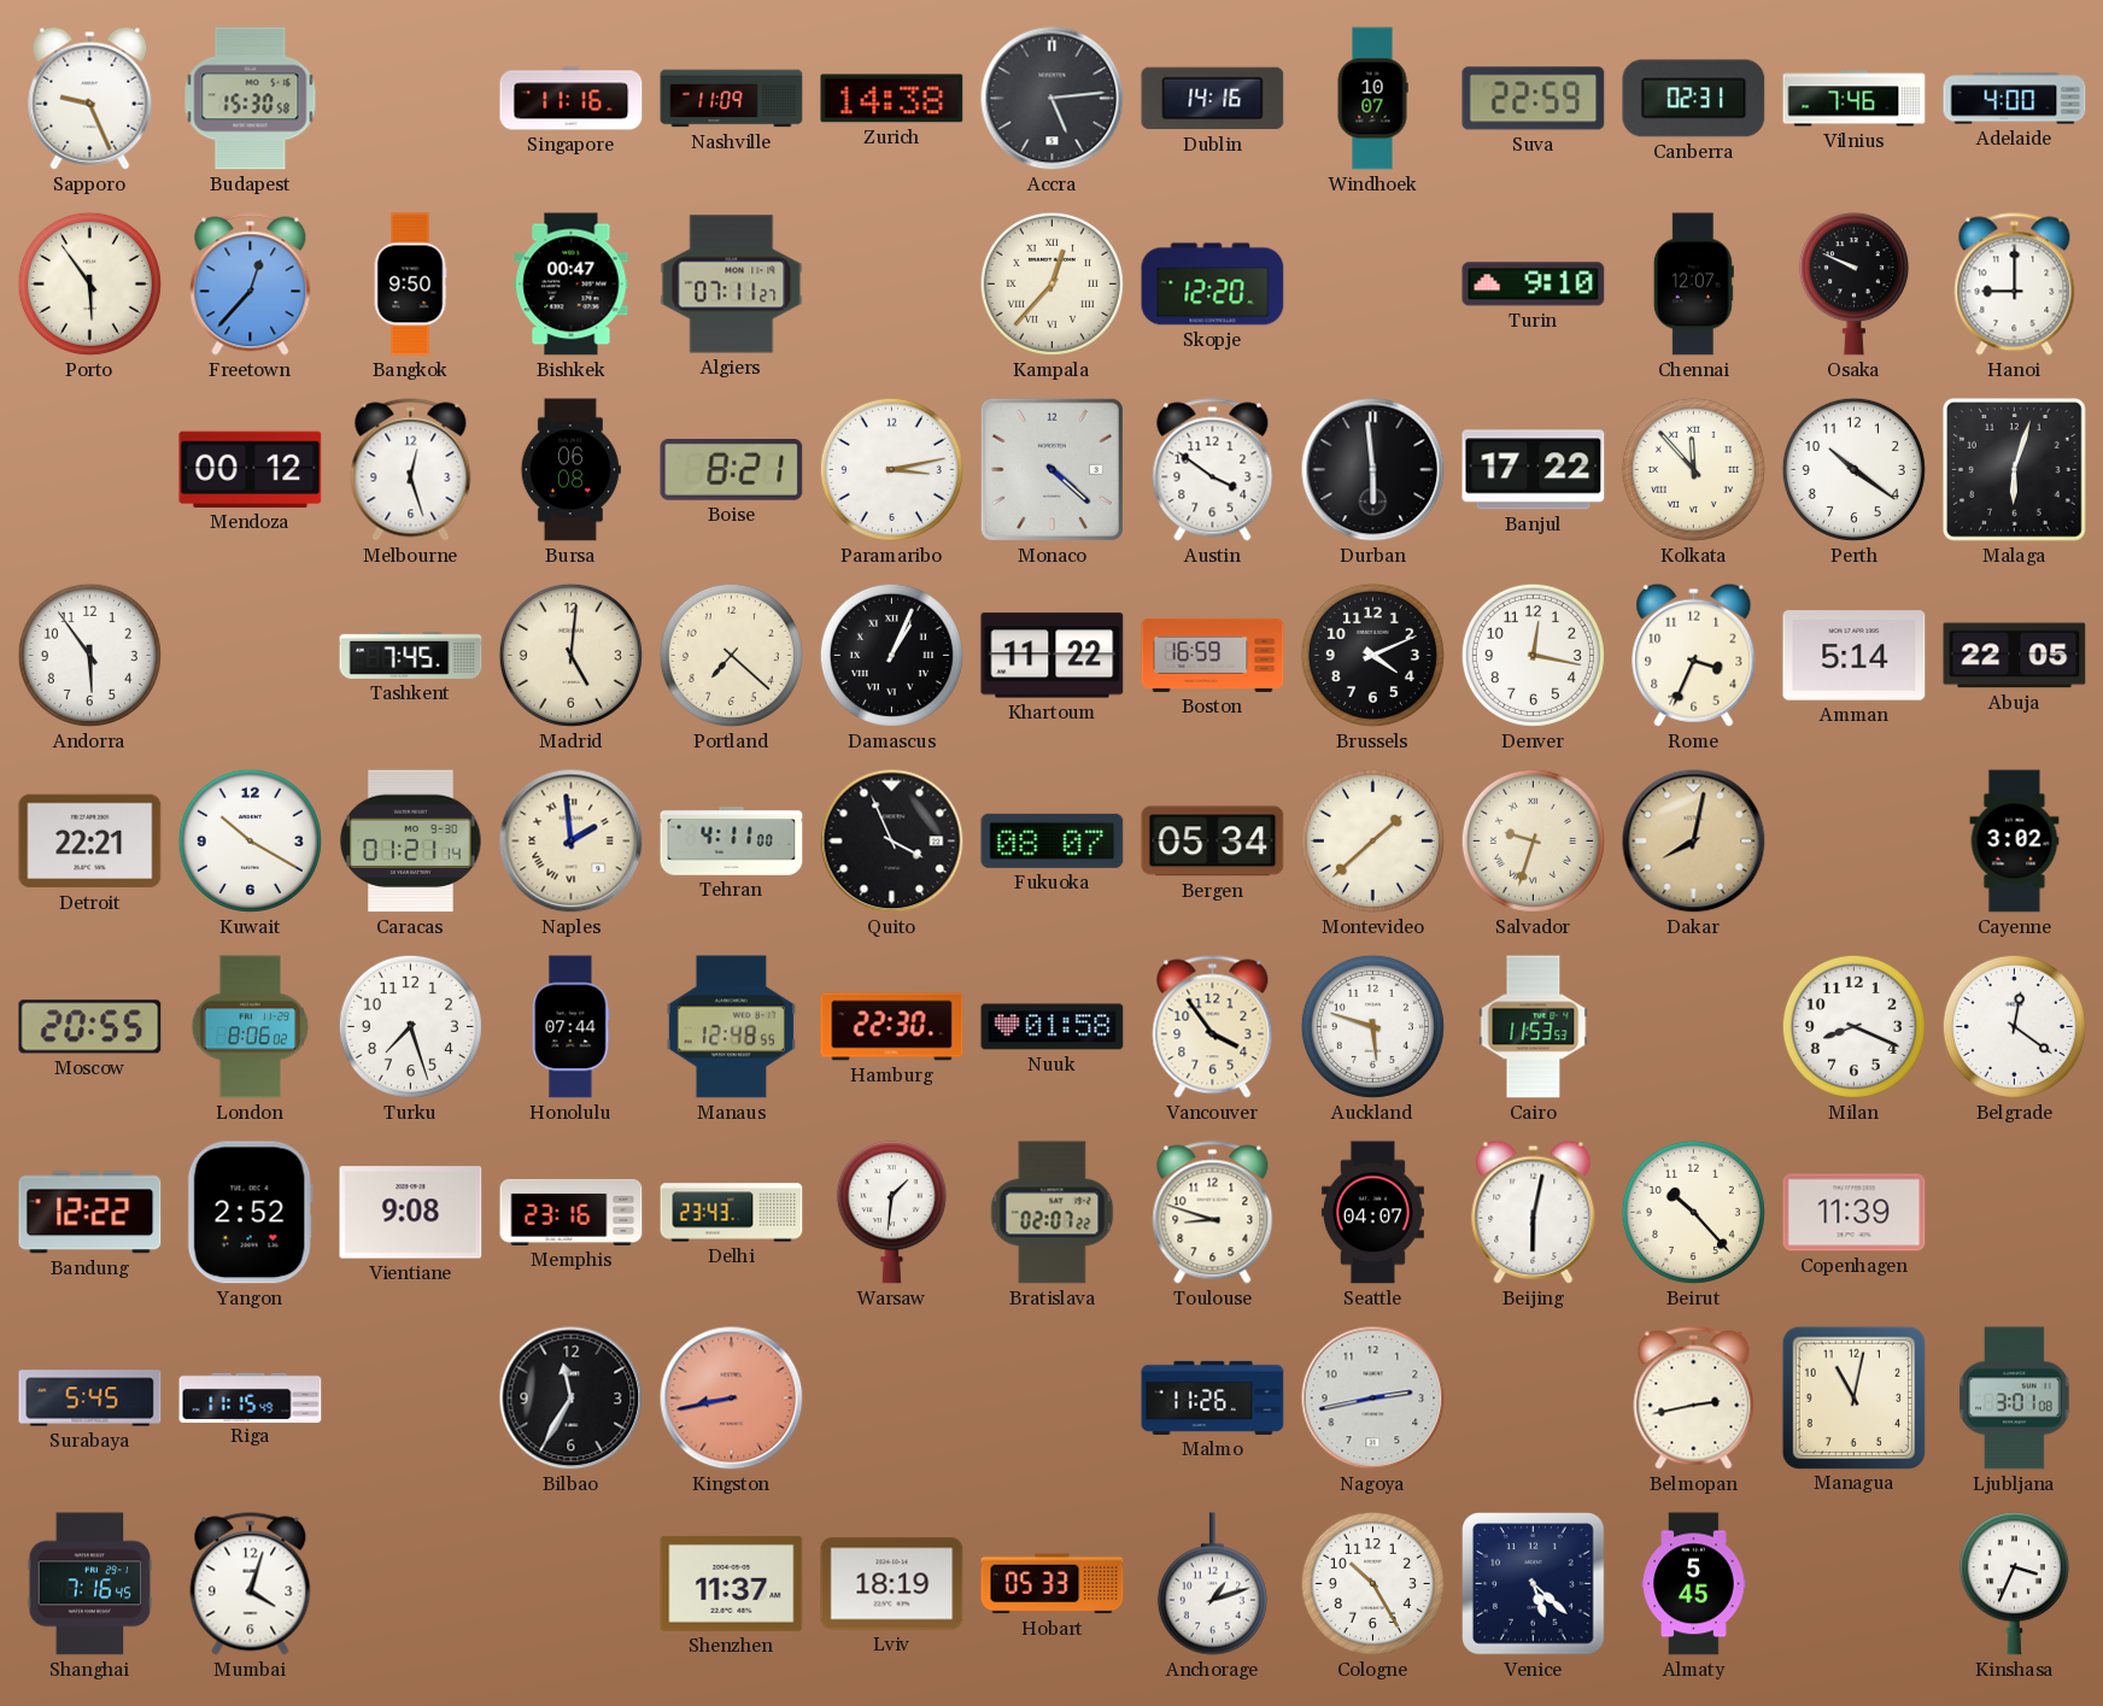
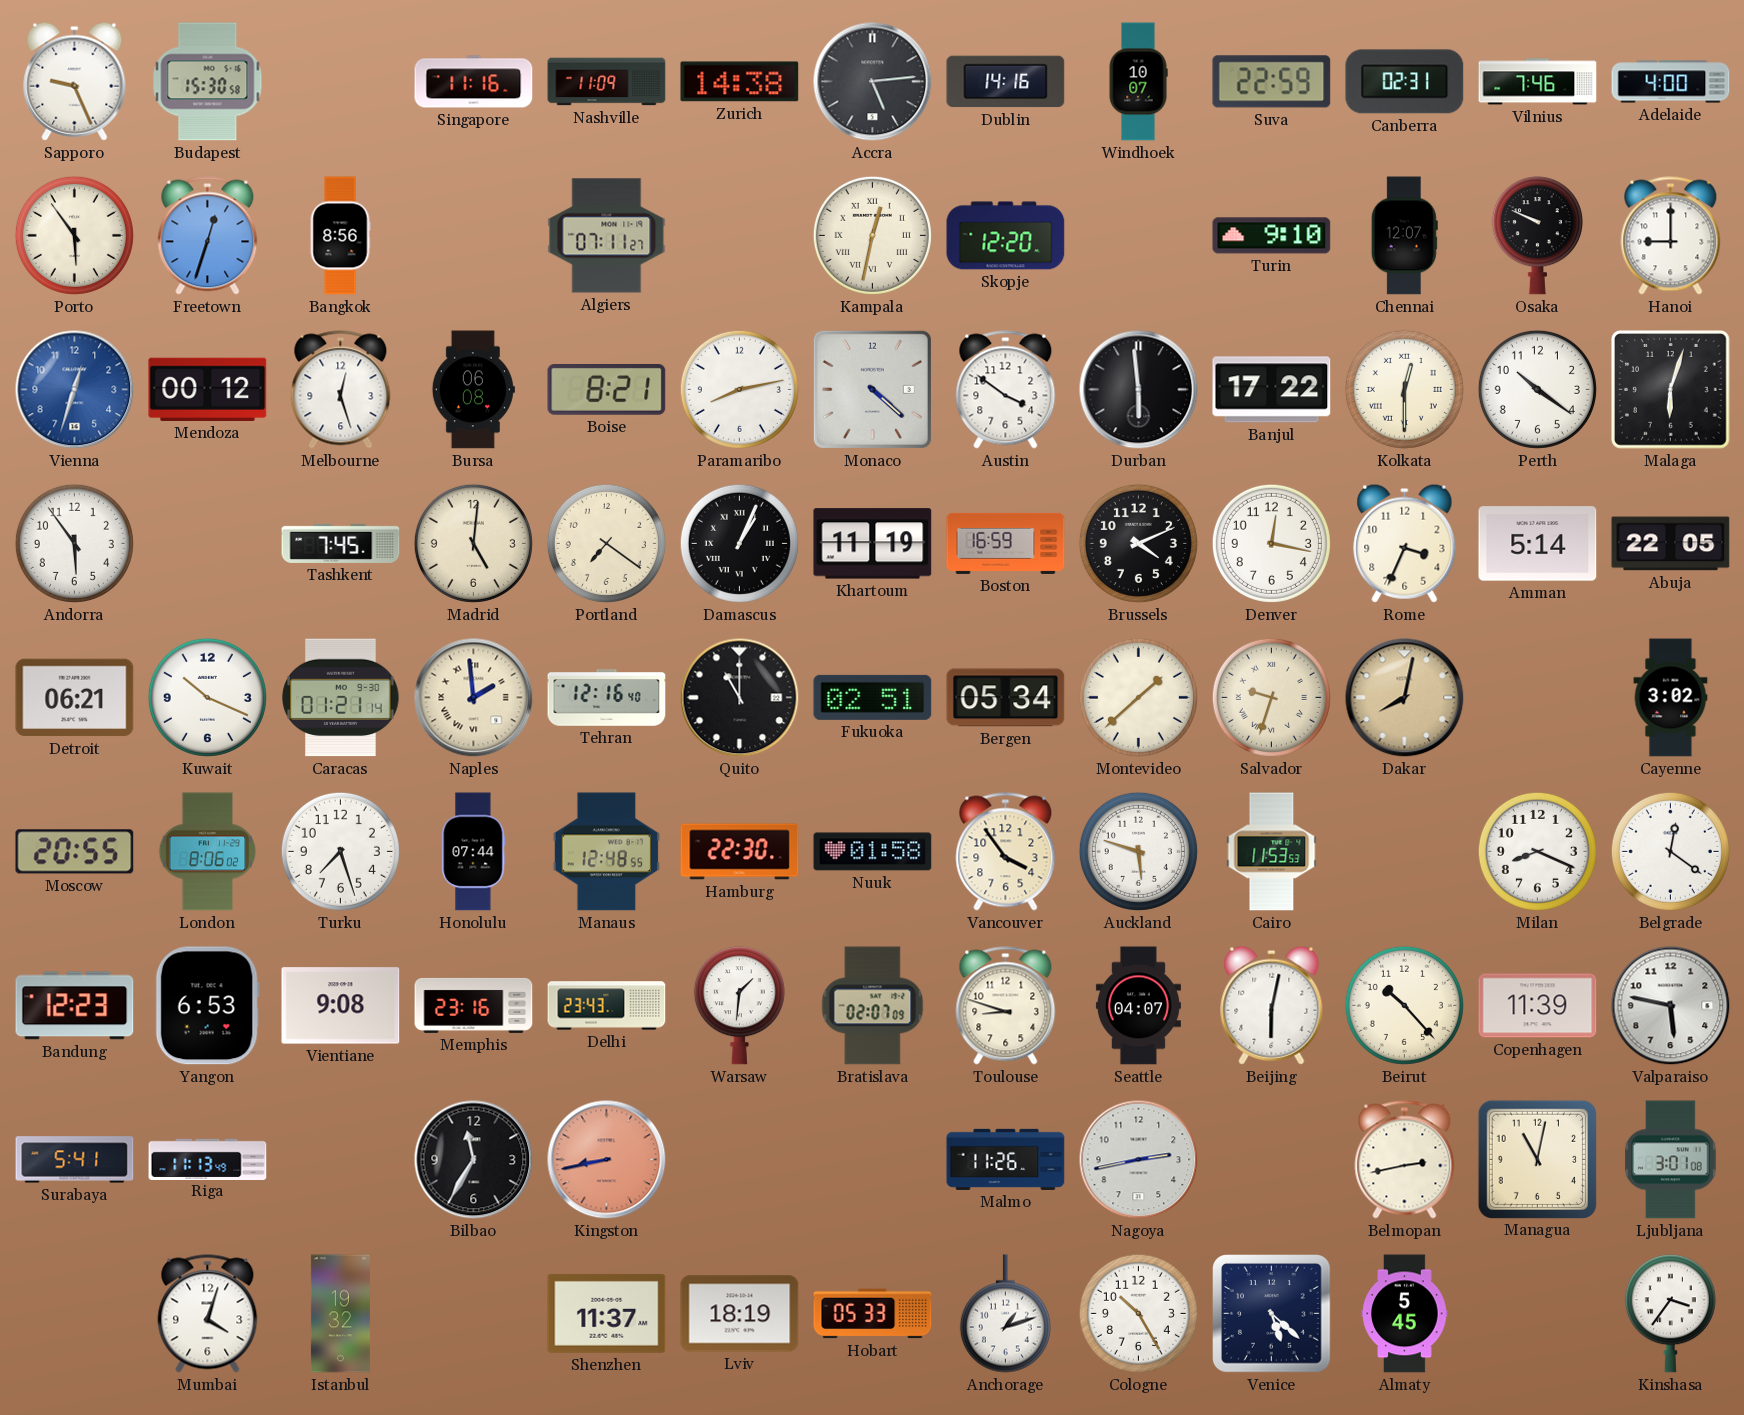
Freetown: 12:37 -> 12:33 (208, 236)
Bangkok: 9:50 -> 8:56 (340, 236)
Bishkek: 00:47 -> none (572, 285)
Kampala: 12:37 -> 12:32 (872, 235)
Vienna: none -> 12:33 (75, 390)
Paramaribo: 3:13 -> 8:13 (739, 389)
Kolkata: 11:53 -> 12:30 (1404, 389)
Portland: 7:22 -> 7:21 (606, 543)
Khartoum: 11:22 -> 11:19 (873, 544)
Detroit: 22:21 -> 06:21 (75, 698)
Kuwait: 10:20 -> 10:19 (207, 697)
Tehran: 4:11 -> 12:16 (607, 698)
Quito: 3:56 -> 11:00 (740, 698)
Fukuoka: 08:07 -> 02:51 (873, 697)
Bandung: 12:22 -> 12:23 (75, 1006)
Yangon: 2:52 -> 6:53 (207, 1006)
Bratislava: 02:07:22 -> 02:07:09 (873, 1006)
Valparaiso: none -> 5:47 (1671, 1006)
Surabaya: 5:45 -> 5:41 (75, 1160)
Riga: 11:15 -> 11:13 (208, 1159)
Shanghai: 7:16 -> none (90, 1584)
Istanbul: none -> 19:32 (340, 1314)
Kinshasa: 3:34 -> 3:36 (1670, 1314)
